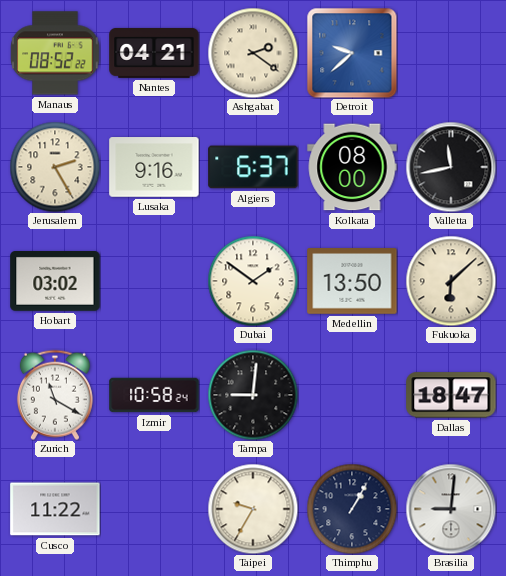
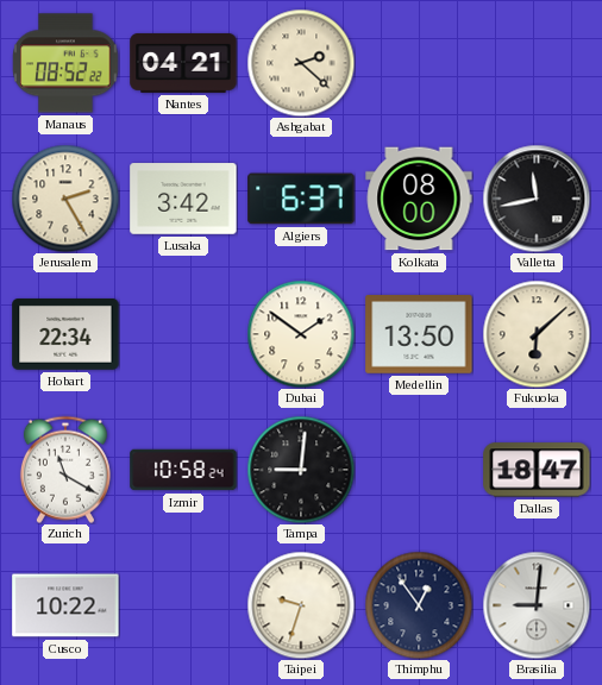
Ashgabat: 2:21 -> 2:22 (301, 63)
Detroit: 9:38 -> none (352, 53)
Lusaka: 9:16 -> 3:42 (183, 199)
Hobart: 03:02 -> 22:34 (65, 335)
Cusco: 11:22 -> 10:22 (65, 605)
Taipei: 9:35 -> 9:33 (301, 605)
Thimphu: 1:05 -> 12:54 (419, 605)
